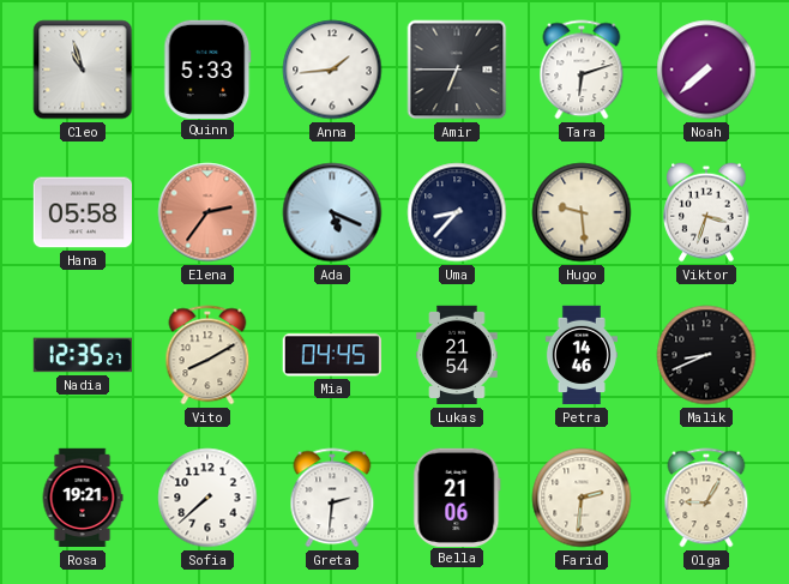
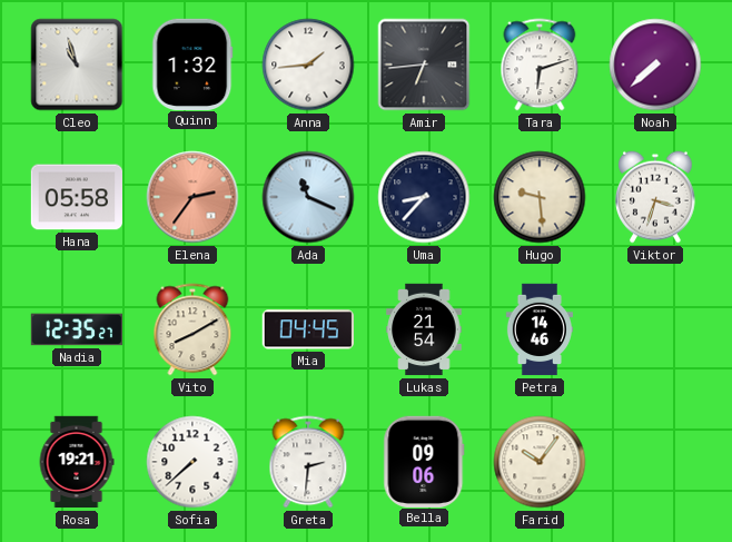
Quinn: 5:33 -> 1:32 (192, 63)
Amir: 6:45 -> 6:44 (424, 65)
Ada: 5:19 -> 11:19 (308, 197)
Malik: 8:41 -> none (706, 355)
Bella: 21:06 -> 09:06 (424, 461)
Farid: 2:31 -> 10:06 (540, 462)
Olga: 9:05 -> none (706, 498)
